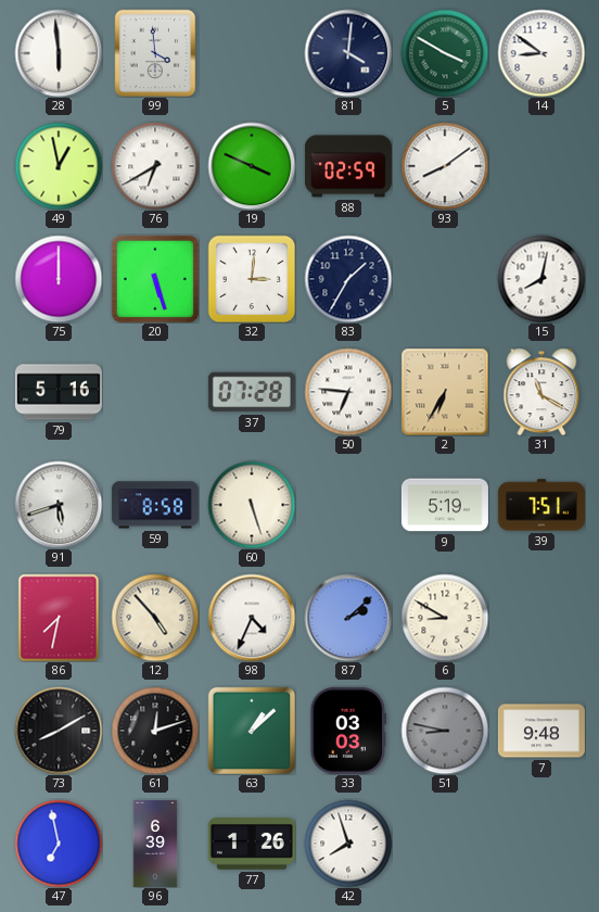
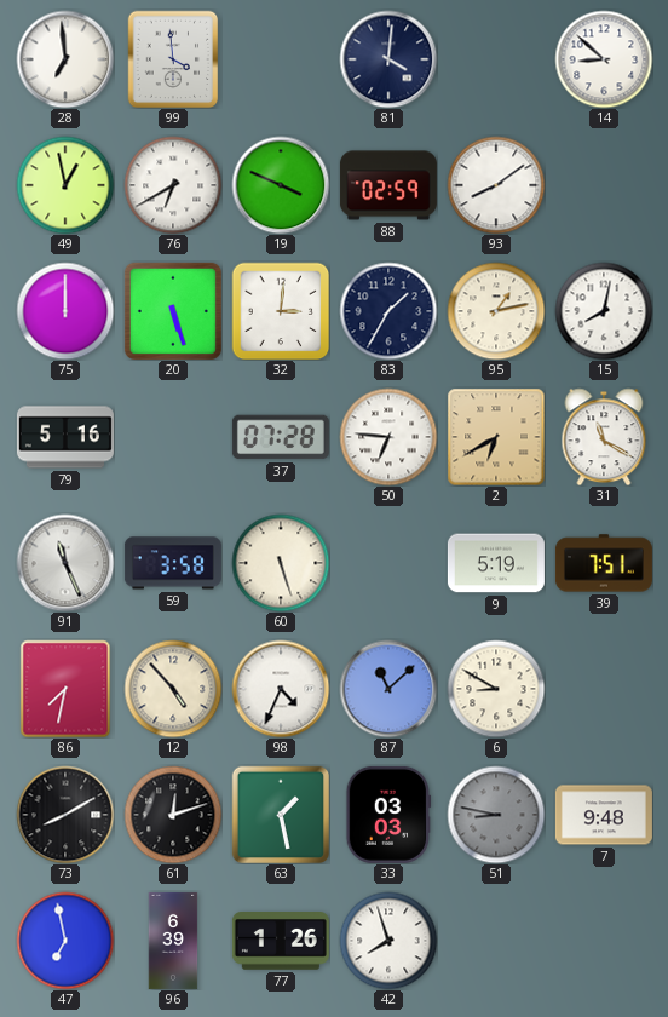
28: 5:59 -> 6:59 (65, 59)
5: 3:50 -> none (445, 53)
14: 8:51 -> 8:52 (604, 59)
95: none -> 1:13 (496, 311)
2: 6:35 -> 6:40 (496, 437)
91: 5:42 -> 11:26 (65, 563)
59: 8:58 -> 3:58 (173, 563)
87: 2:08 -> 11:08 (388, 689)
63: 1:08 -> 1:28 (280, 814)
